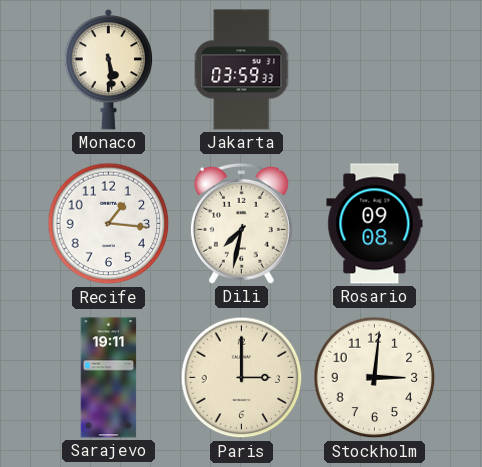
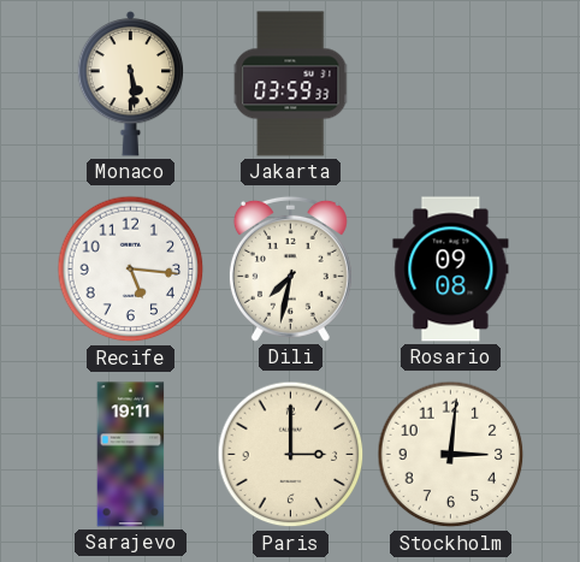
Recife: 1:16 -> 5:16 (131, 270)
